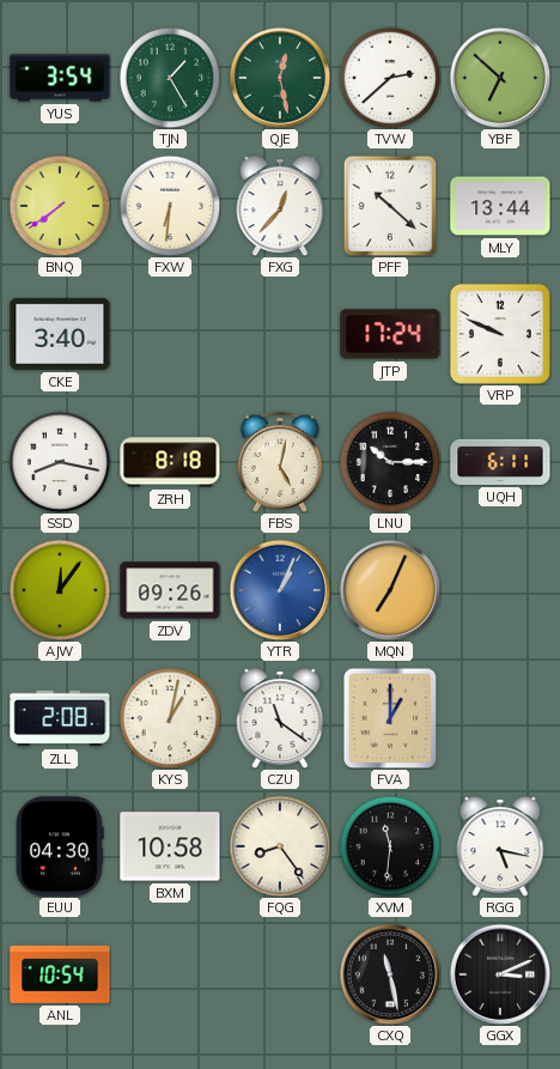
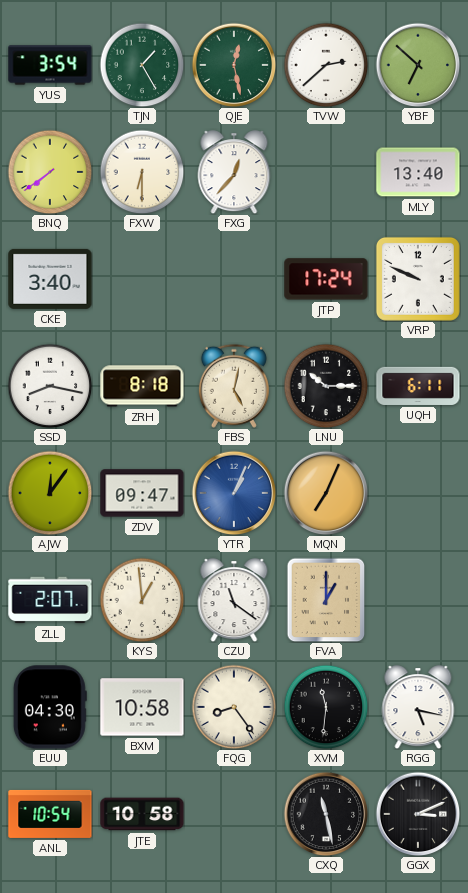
FXW: 6:31 -> 6:30 (142, 172)
PFF: 10:22 -> none (390, 206)
MLY: 13:44 -> 13:40 (418, 172)
ZDV: 09:26 -> 09:47 (142, 493)
ZLL: 2:08 -> 2:07 (50, 600)
KYS: 1:02 -> 12:59 (142, 600)
JTE: none -> 10:58 (142, 814)
